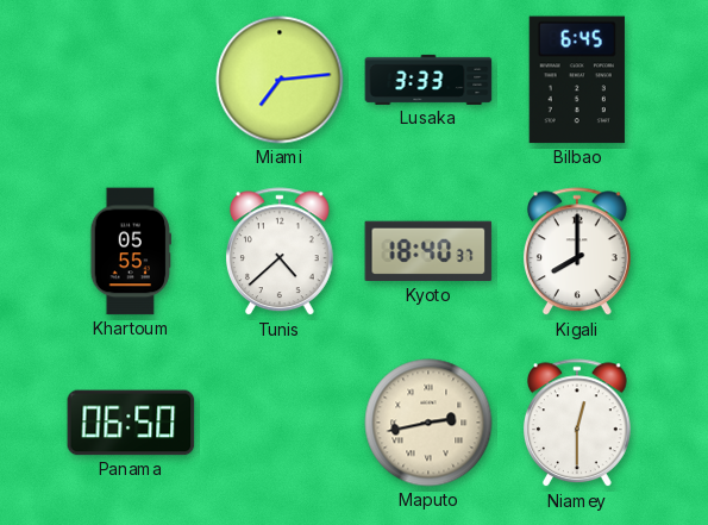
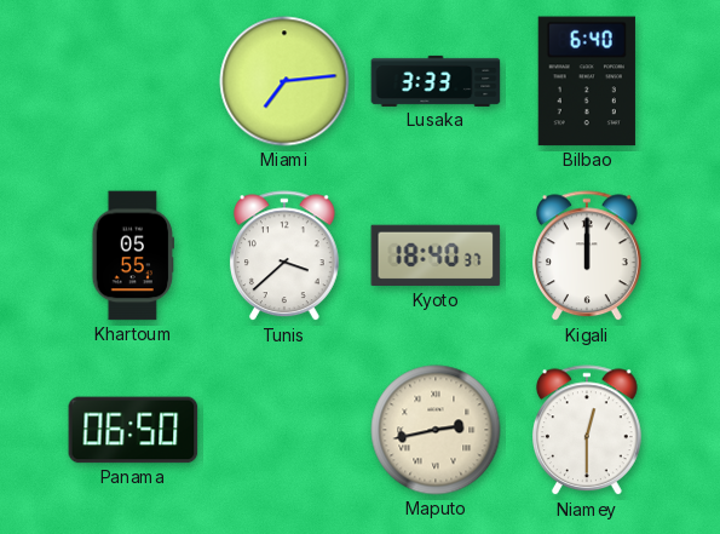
Bilbao: 6:45 -> 6:40 (587, 81)
Tunis: 4:38 -> 3:38 (284, 257)
Kigali: 8:00 -> 12:00 (587, 257)
